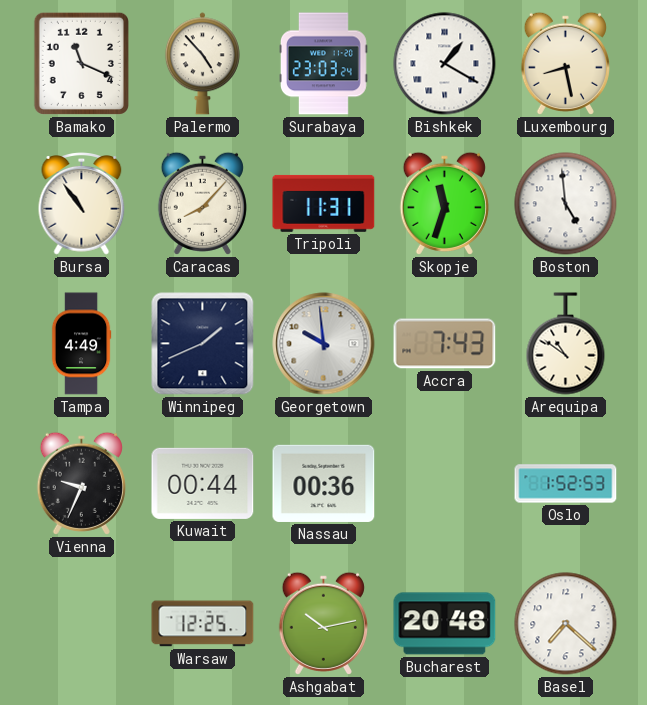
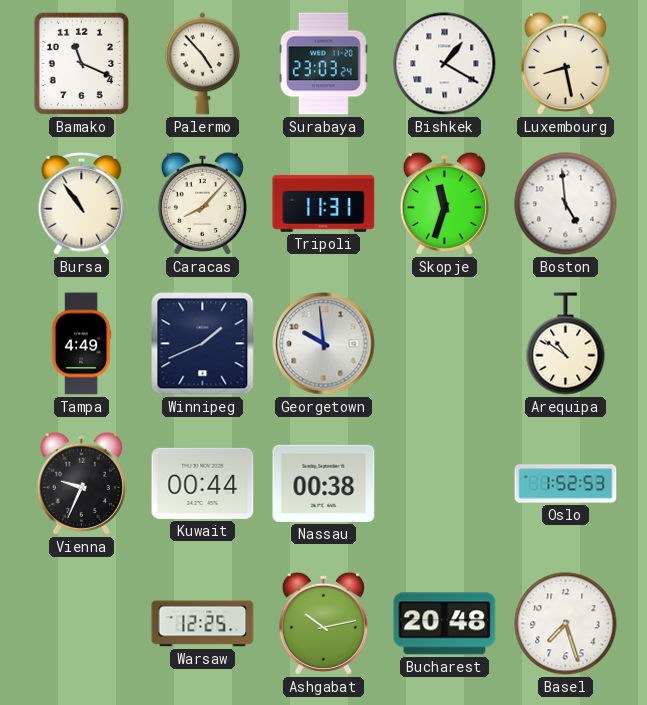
Accra: 7:43 -> none (445, 344)
Nassau: 00:36 -> 00:38 (324, 483)
Basel: 7:22 -> 7:27 (566, 624)
